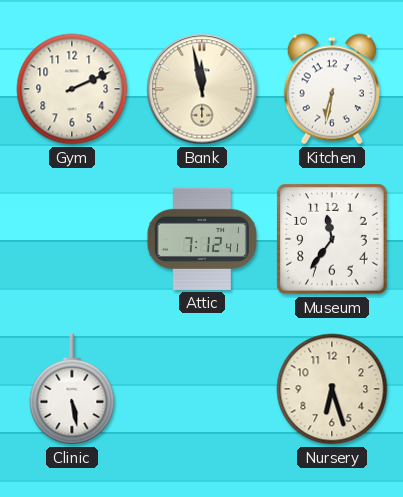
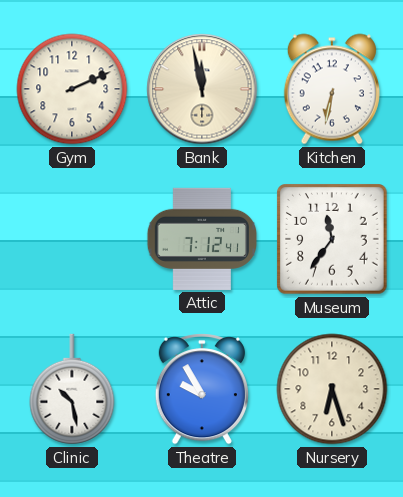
Clinic: 5:28 -> 10:28 (72, 389)
Theatre: none -> 9:55 (202, 389)
